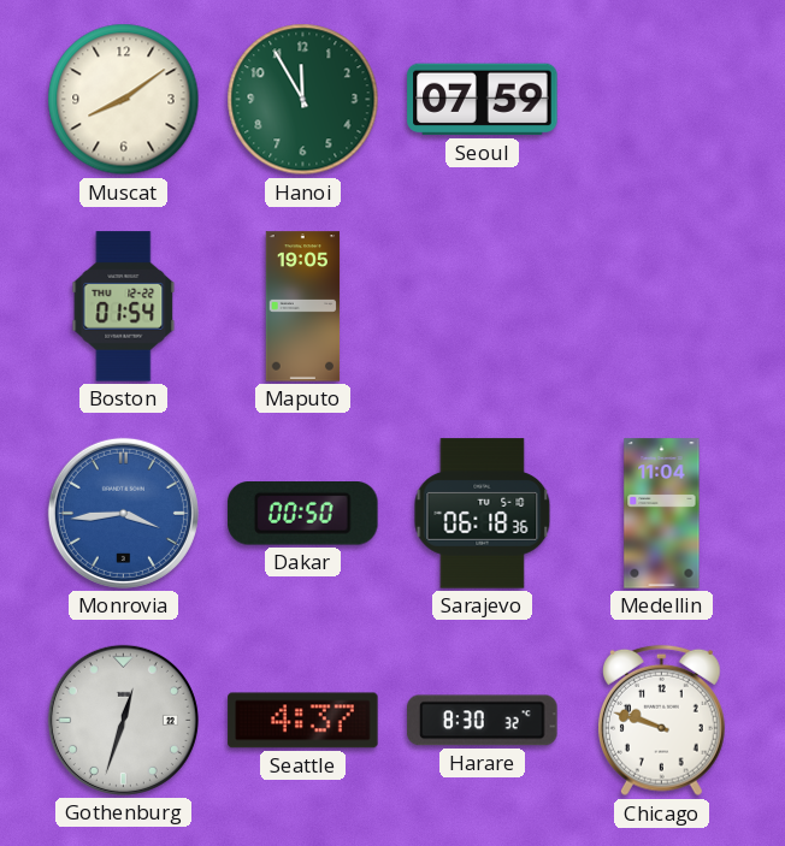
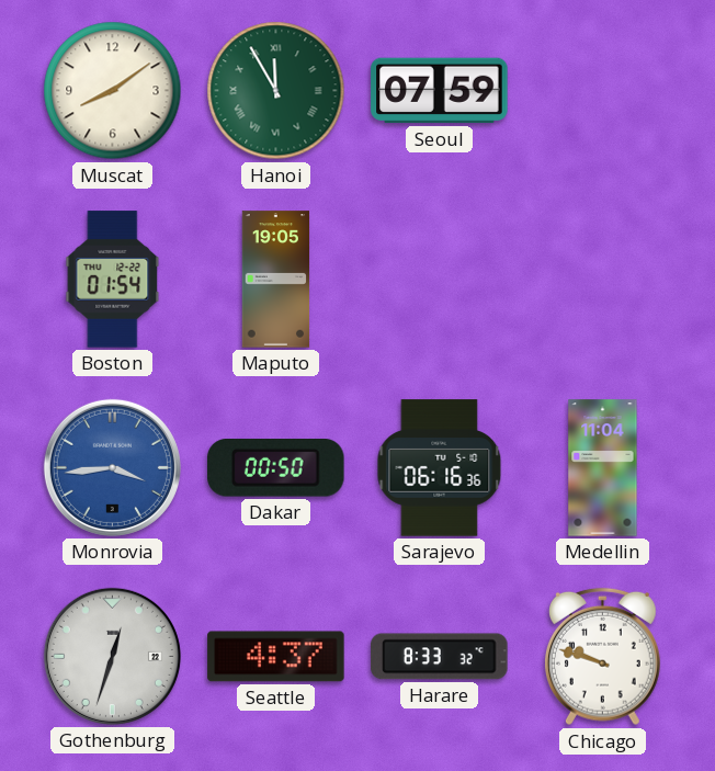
Hanoi numerals: Arabic -> Roman (276, 91)
Sarajevo: 06:18 -> 06:16 (440, 468)
Harare: 8:30 -> 8:33 (440, 657)
